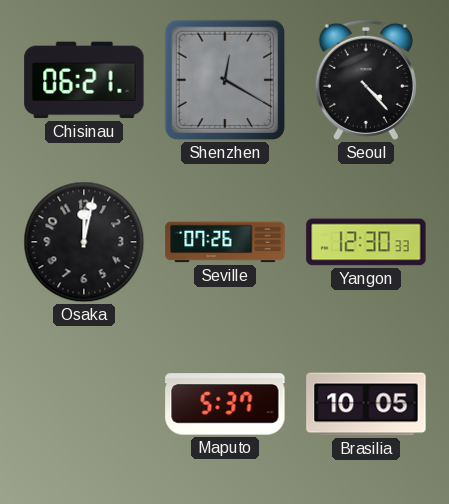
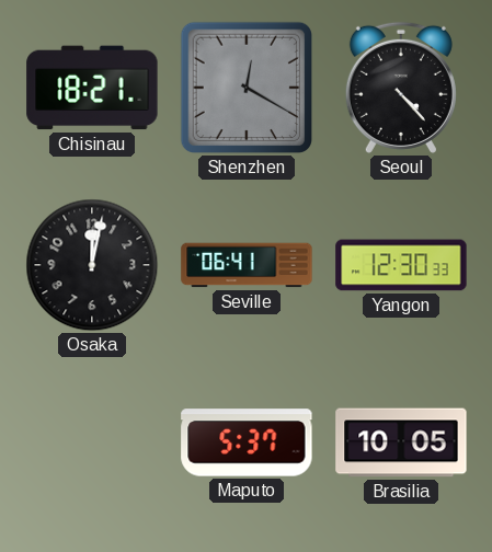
Chisinau: 06:21 -> 18:21 (92, 88)
Seville: 07:26 -> 06:41 (247, 265)
